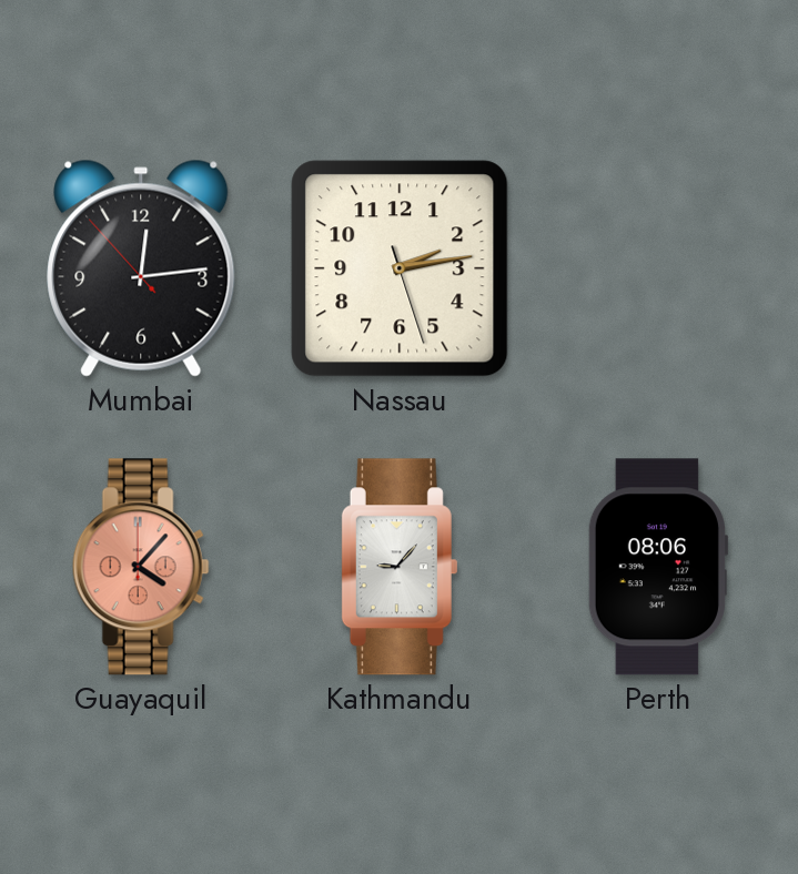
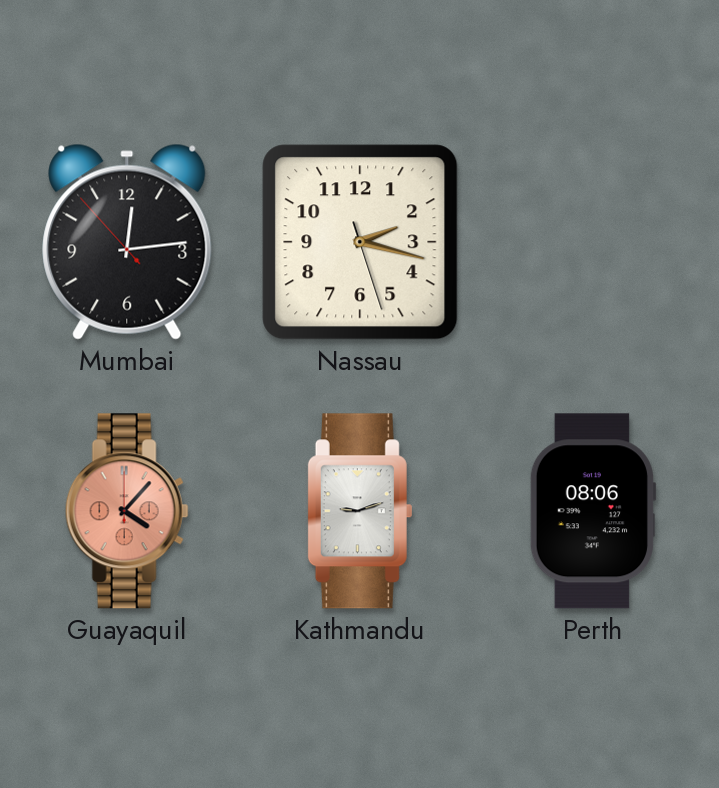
Nassau: 2:13 -> 2:17 (360, 242)
Kathmandu: 9:07 -> 9:12 (359, 511)
